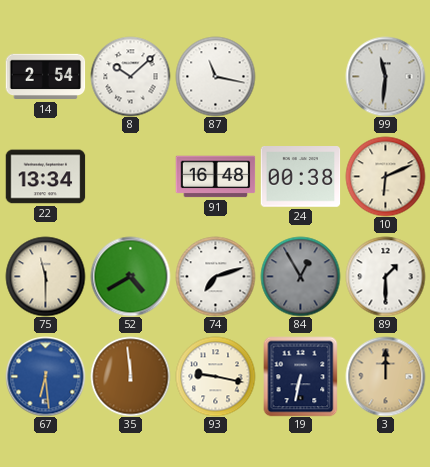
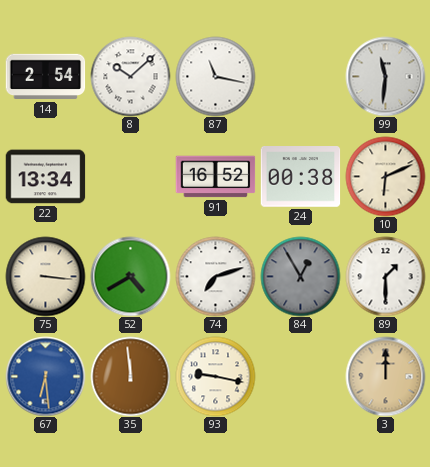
91: 16:48 -> 16:52 (215, 177)
75: 11:30 -> 3:16 (45, 276)
19: 6:32 -> none (301, 376)
